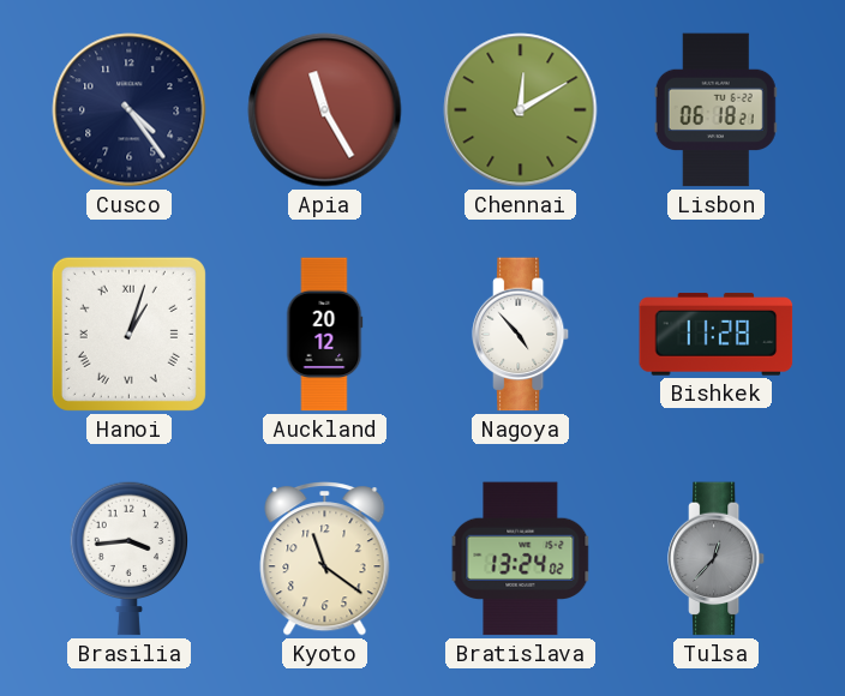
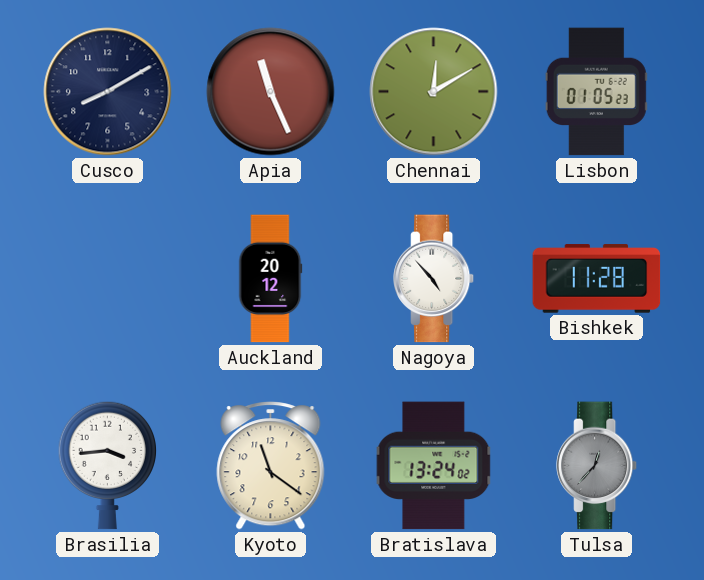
Cusco: 4:24 -> 8:10 (108, 92)
Apia: 11:25 -> 11:26 (271, 92)
Lisbon: 06:18 -> 01:05 (596, 92)
Hanoi: 1:03 -> none (128, 334)
